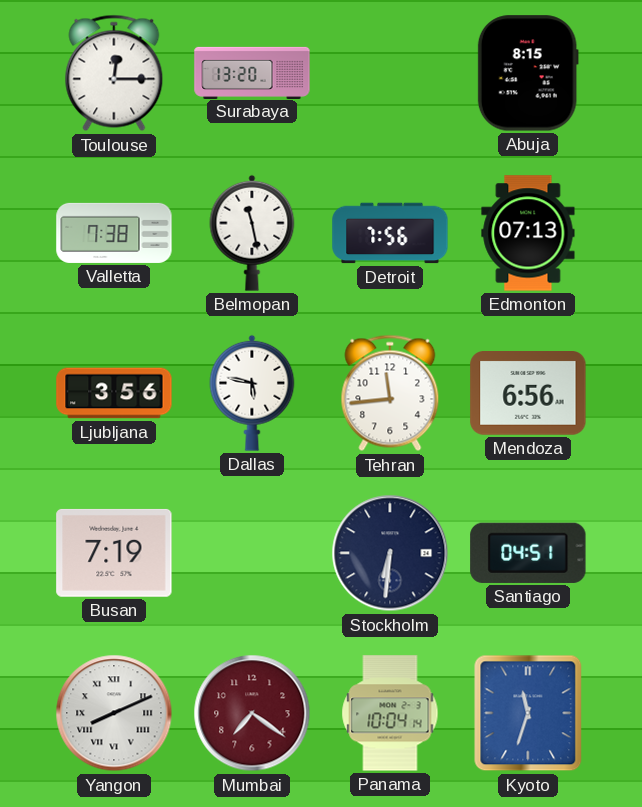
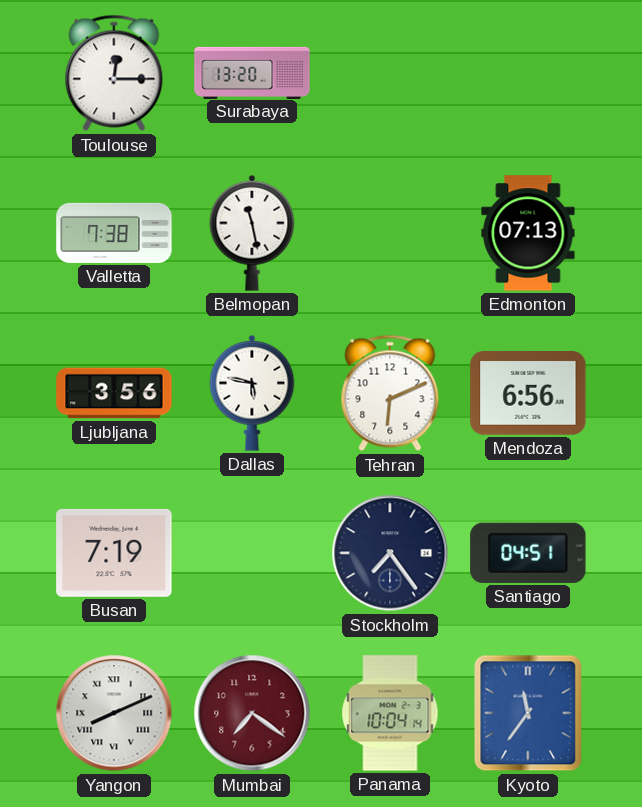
Abuja: 8:15 -> none (528, 73)
Detroit: 7:56 -> none (390, 233)
Tehran: 11:44 -> 6:11 (390, 393)
Stockholm: 6:31 -> 7:24 (390, 553)
Kyoto: 11:33 -> 11:36 (528, 713)
